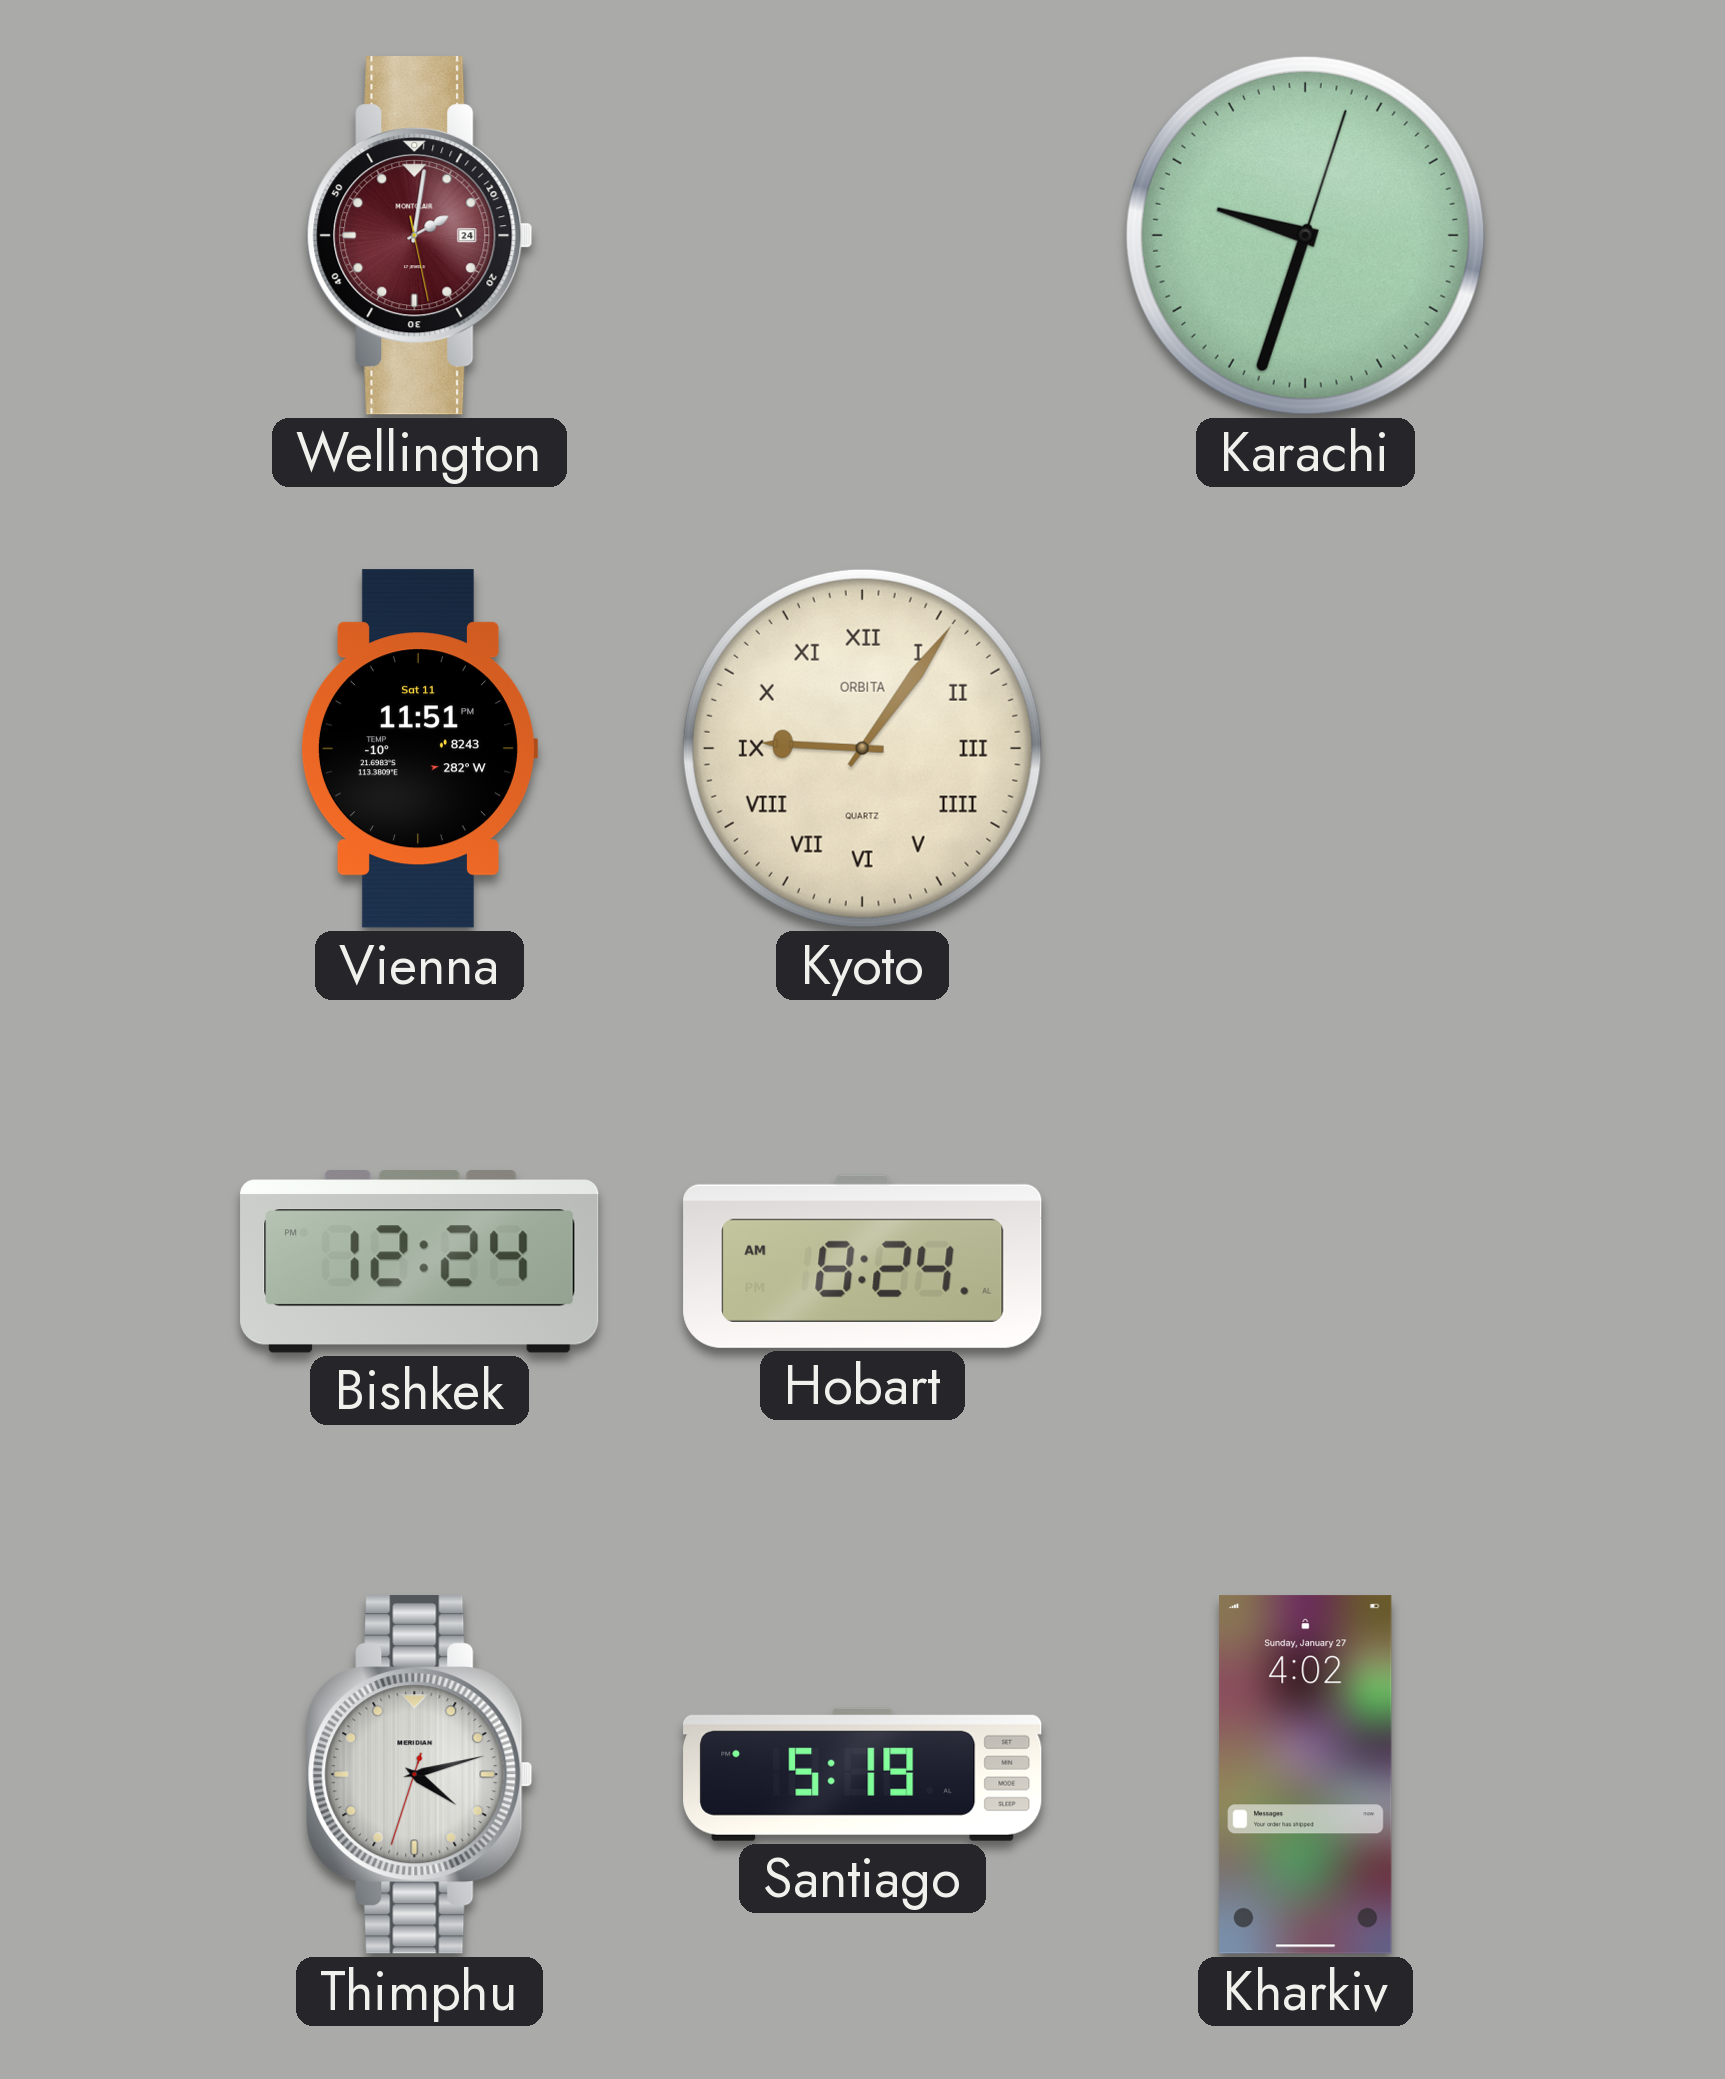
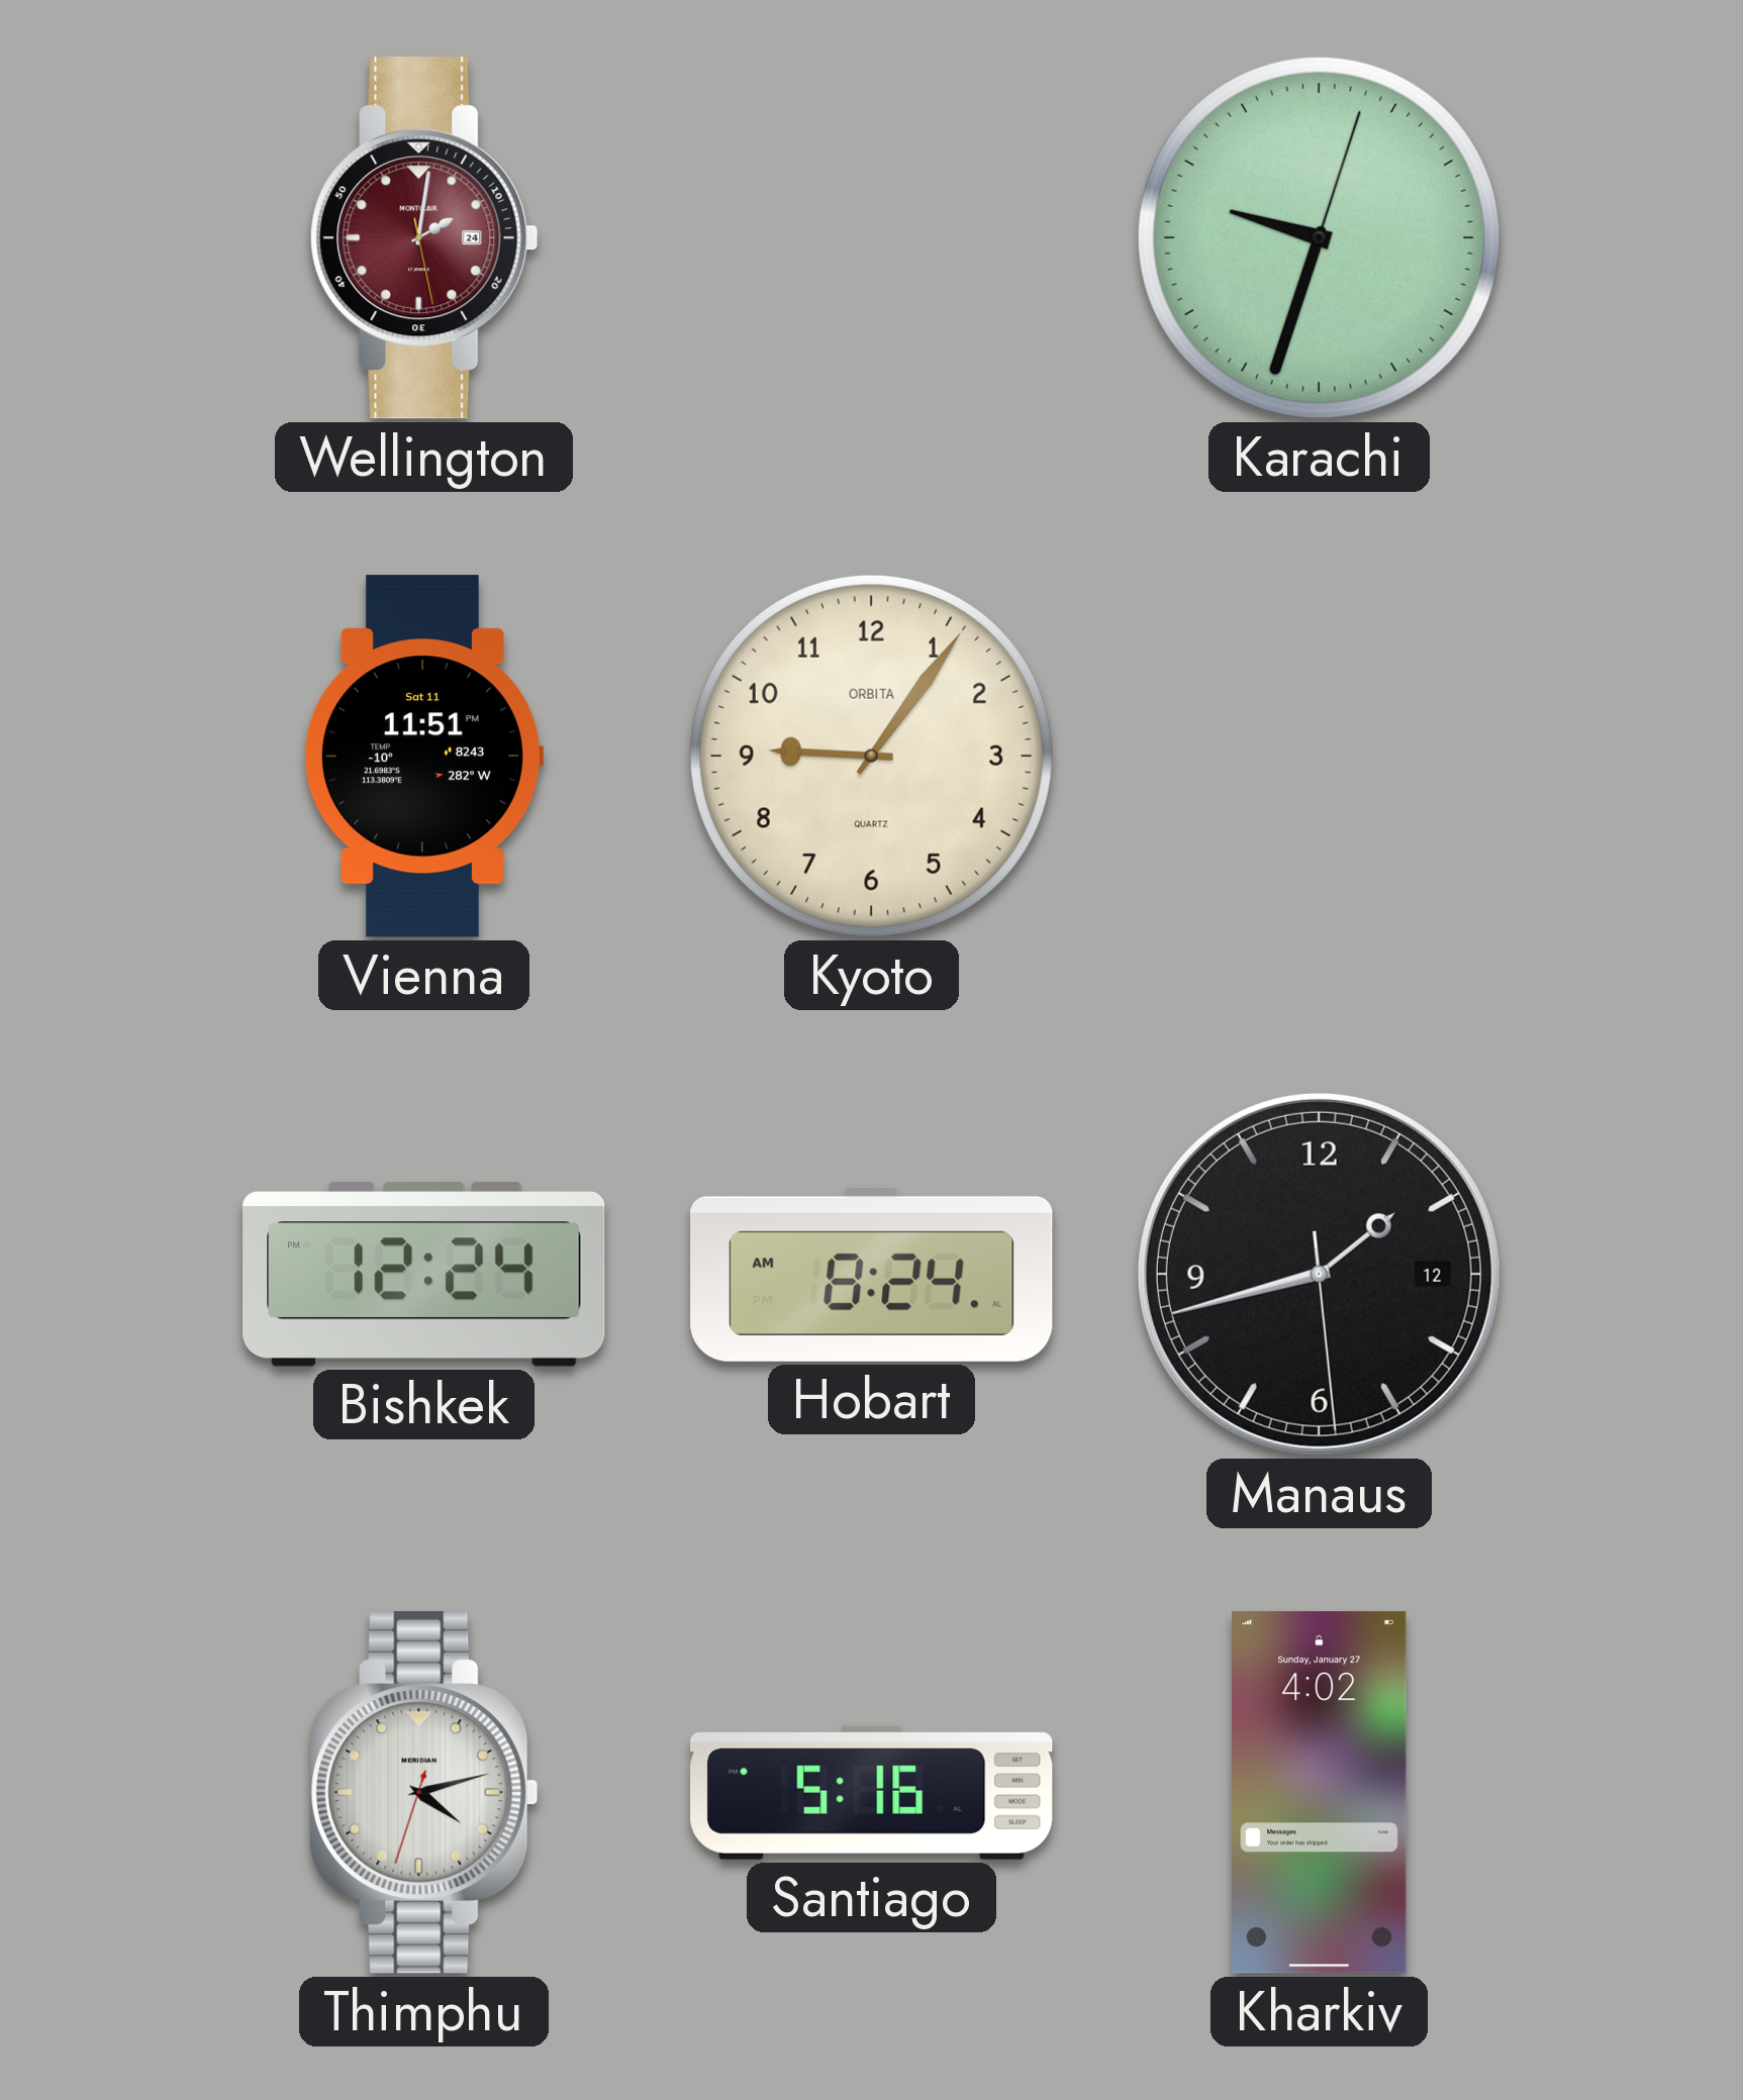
Kyoto numerals: Roman -> Arabic (871, 756)
Manaus: none -> 1:42 (1319, 1274)
Santiago: 5:19 -> 5:16 (872, 1792)
